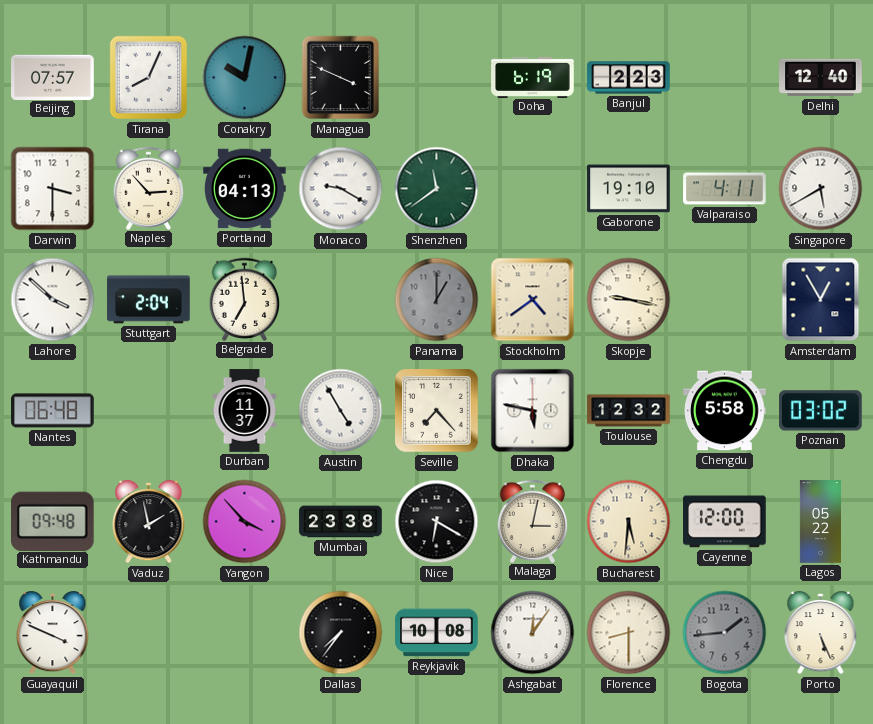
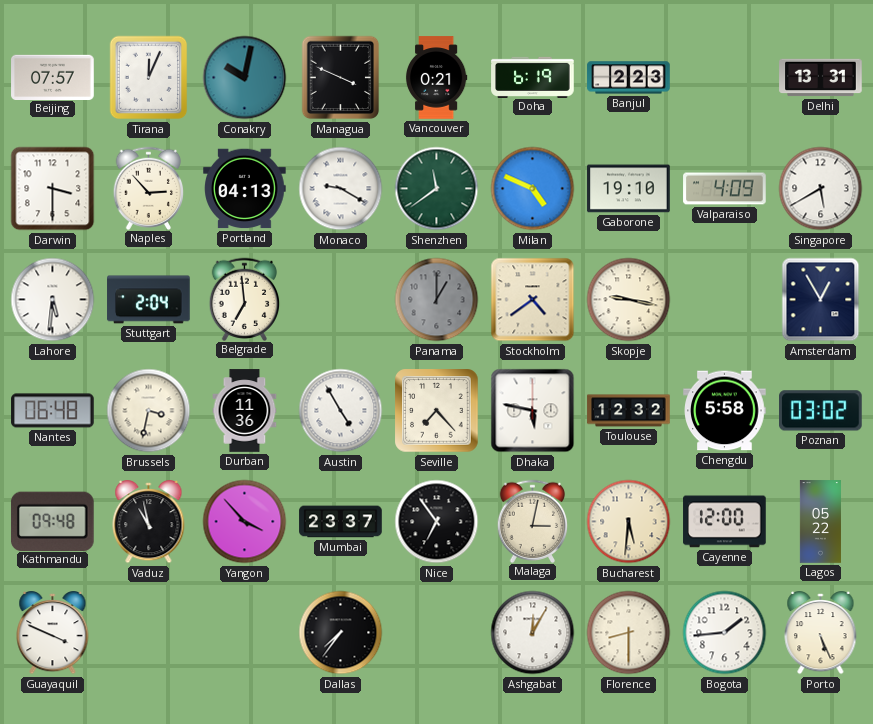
Tirana: 8:04 -> 12:04 (149, 78)
Vancouver: none -> 0:21 (436, 78)
Delhi: 12:40 -> 13:31 (821, 78)
Milan: none -> 4:49 (533, 189)
Valparaiso: 4:11 -> 4:09 (725, 189)
Lahore: 3:52 -> 5:31 (53, 300)
Brussels: none -> 3:32 (149, 411)
Durban: 11:37 -> 11:36 (245, 411)
Vaduz: 1:58 -> 10:58 (149, 523)
Mumbai: 23:38 -> 23:37 (341, 522)
Nice: 6:20 -> 6:54 (437, 522)
Reykjavik: 10:08 -> none (437, 633)
Ashgabat: 12:06 -> 12:05 (533, 633)
Bogota dial: grey -> white (725, 633)
